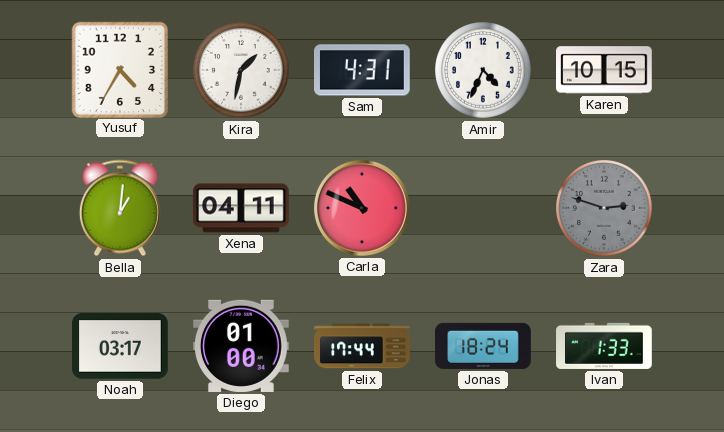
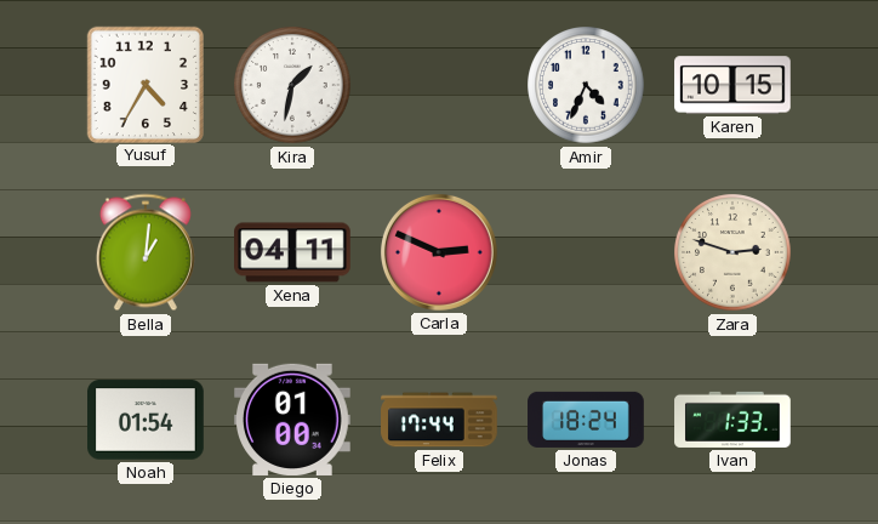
Sam: 4:31 -> none (363, 70)
Carla: 10:49 -> 2:49 (439, 252)
Zara dial: grey -> cream (732, 252)
Noah: 03:17 -> 01:54 (147, 420)
